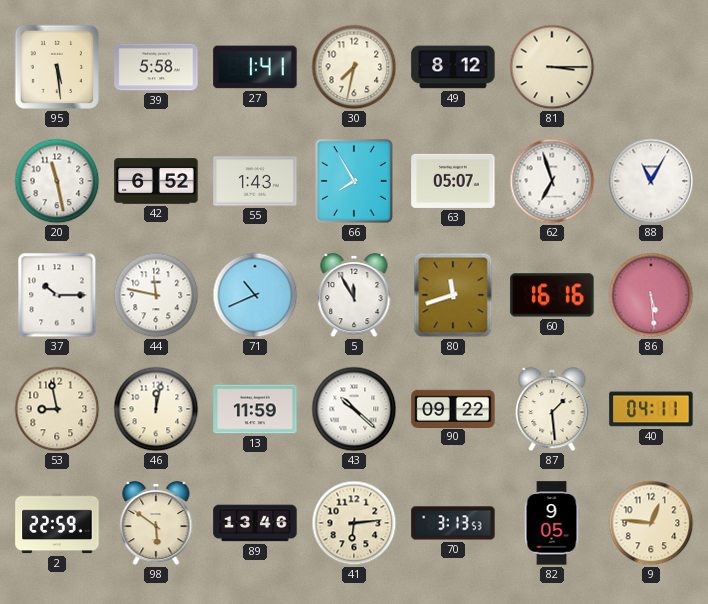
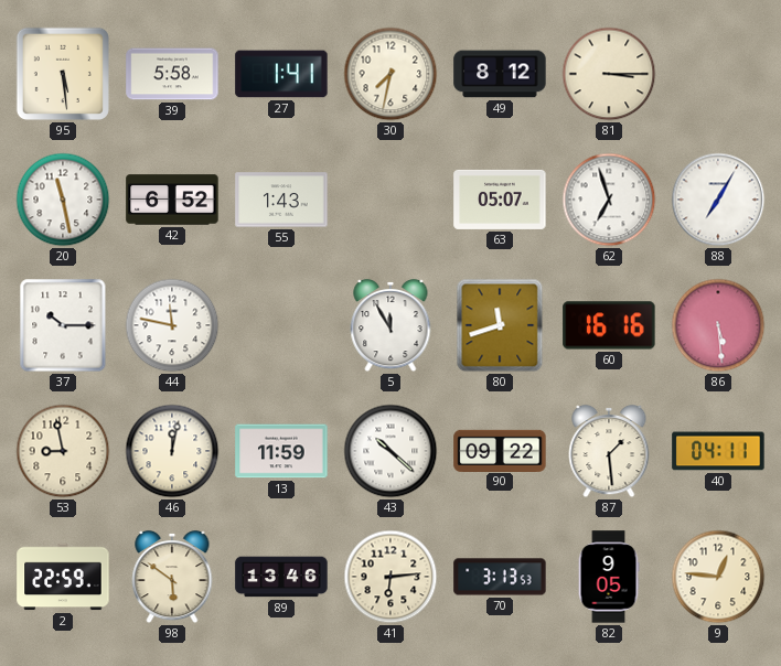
66: 7:55 -> none (354, 181)
88: 11:05 -> 7:05 (718, 200)
71: 10:41 -> none (255, 295)
